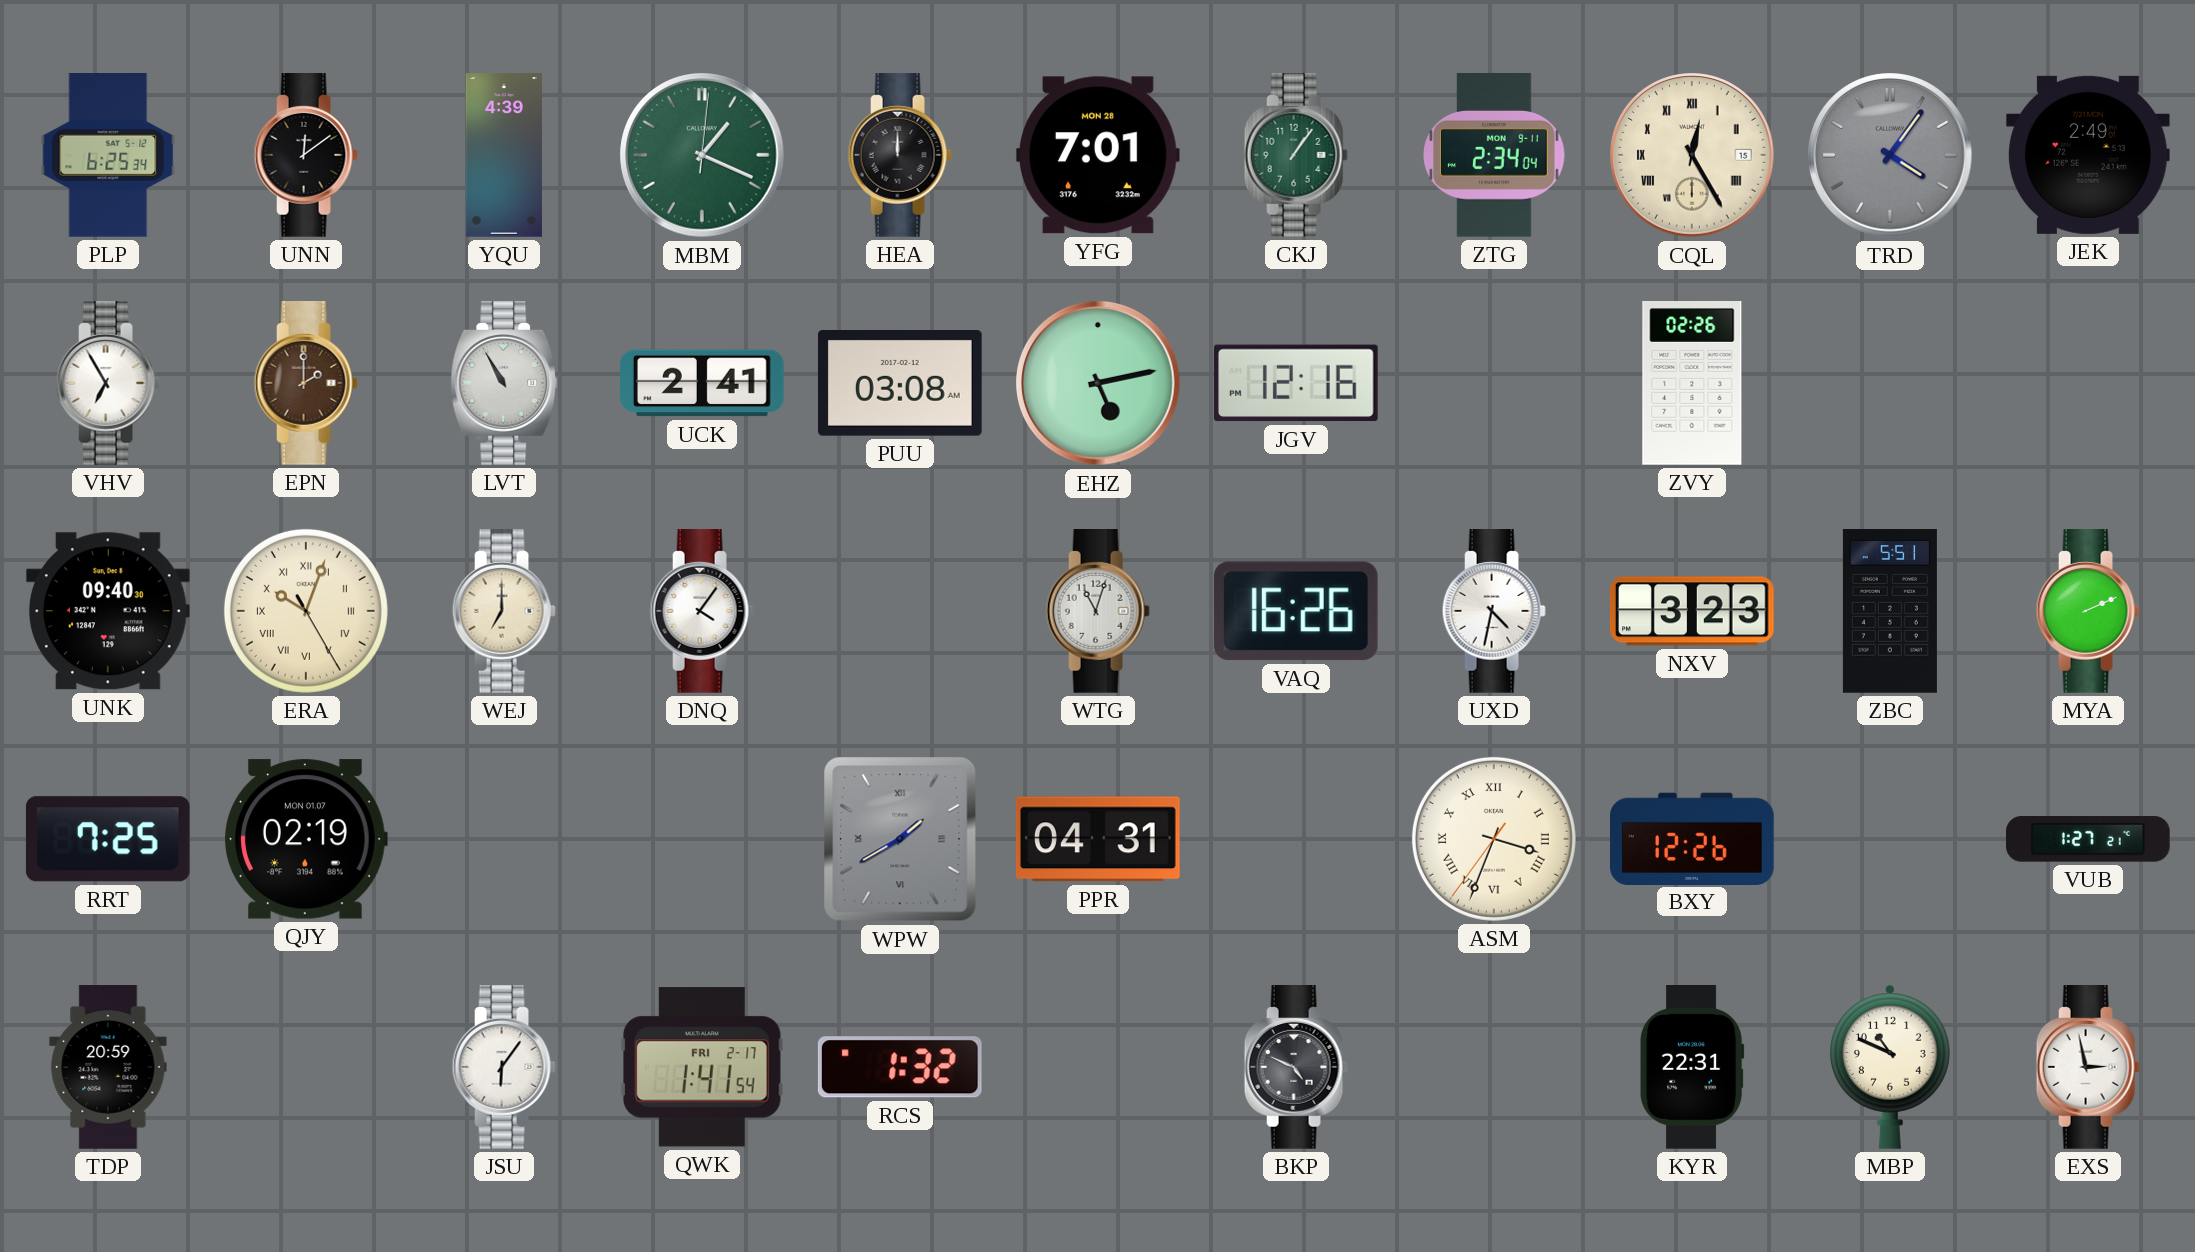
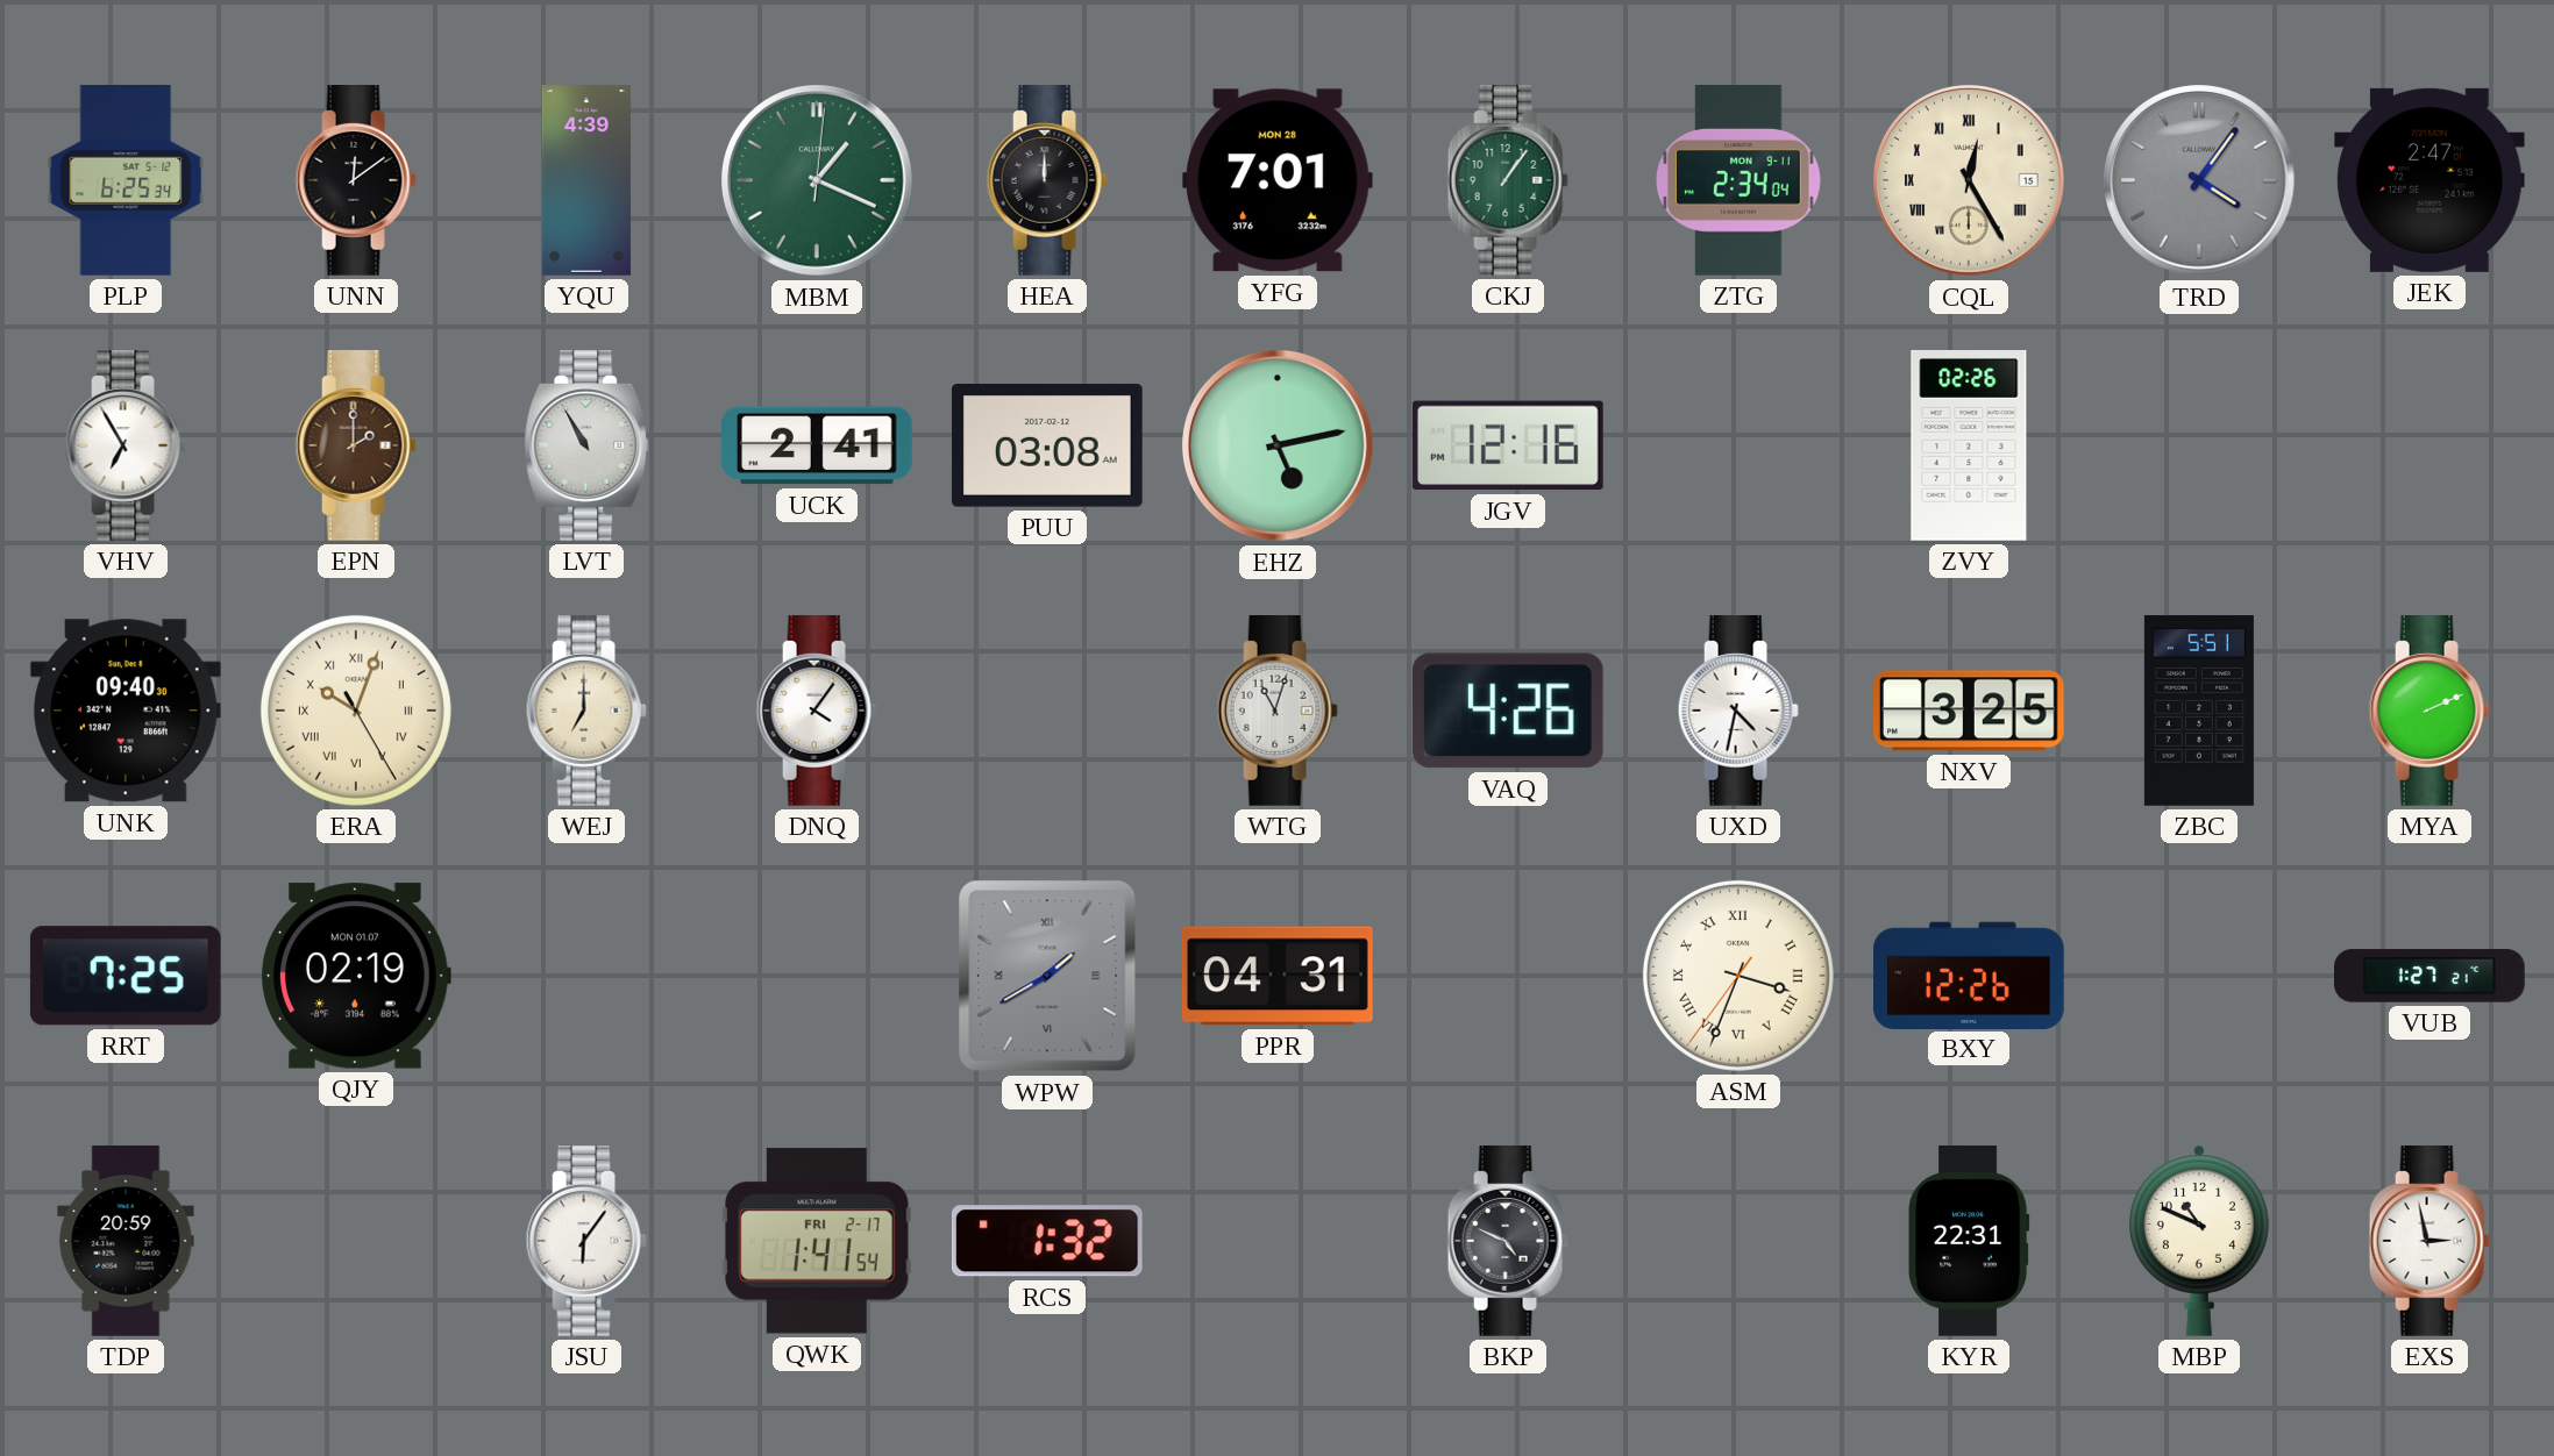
JEK: 2:49 -> 2:47 (2429, 180)
VAQ: 16:26 -> 4:26 (1508, 711)
NXV: 3:23 -> 3:25 (1970, 711)
